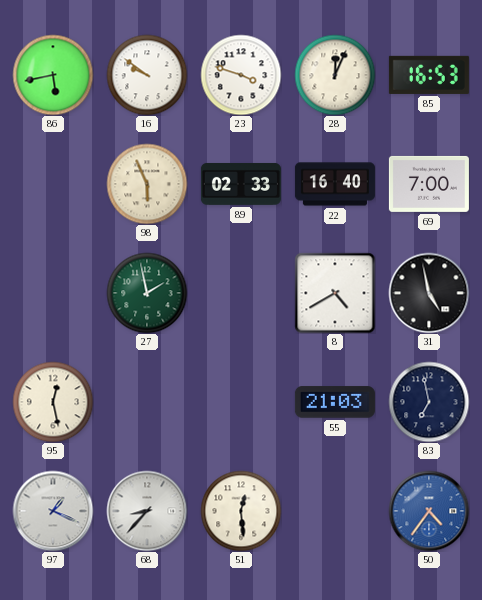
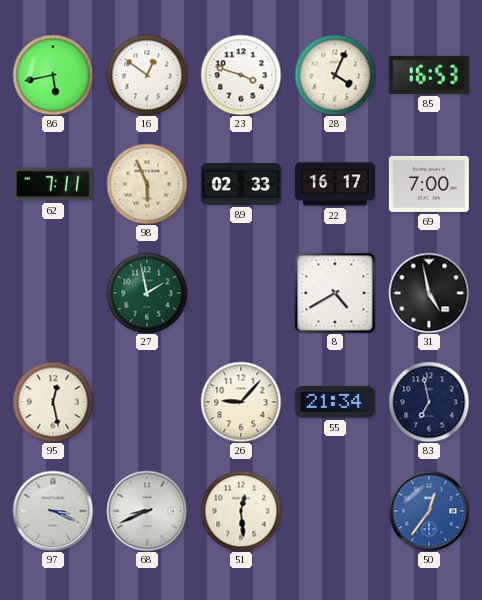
16: 9:51 -> 12:51 (147, 75)
28: 12:04 -> 4:04 (335, 75)
62: none -> 7:11 (53, 184)
22: 16:40 -> 16:17 (335, 184)
26: none -> 9:07 (241, 402)
55: 21:03 -> 21:34 (335, 402)
97: 1:19 -> 3:19 (53, 511)
68: 8:37 -> 8:41 (147, 511)
50: 4:36 -> 12:36 (429, 511)
